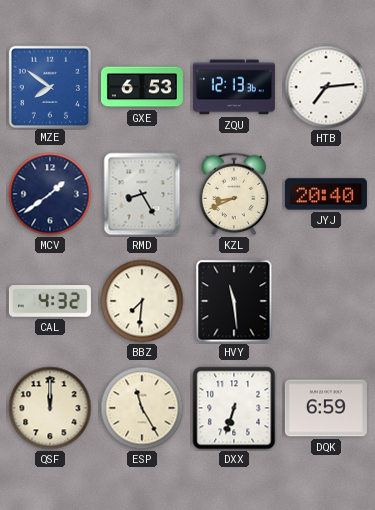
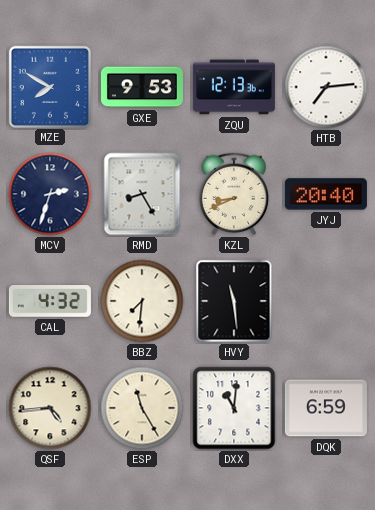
MZE: 7:51 -> 7:50 (50, 86)
GXE: 6:53 -> 9:53 (142, 87)
MCV: 1:39 -> 2:33 (50, 194)
QSF: 12:00 -> 4:44 (50, 408)
DXX: 6:33 -> 11:01 (234, 408)
